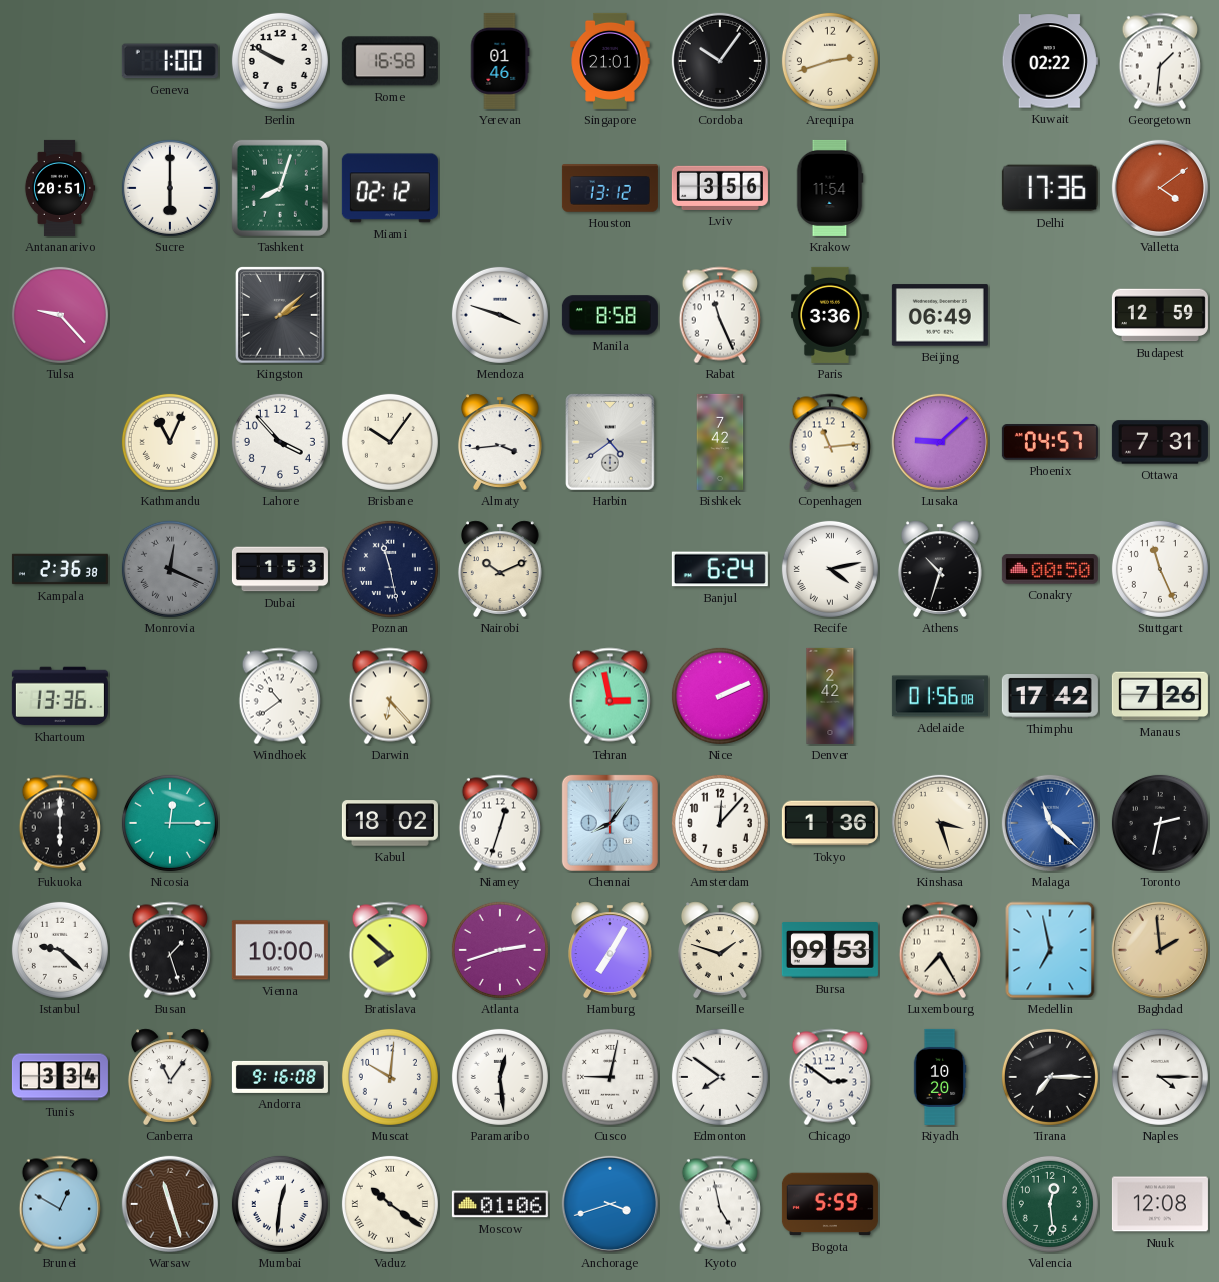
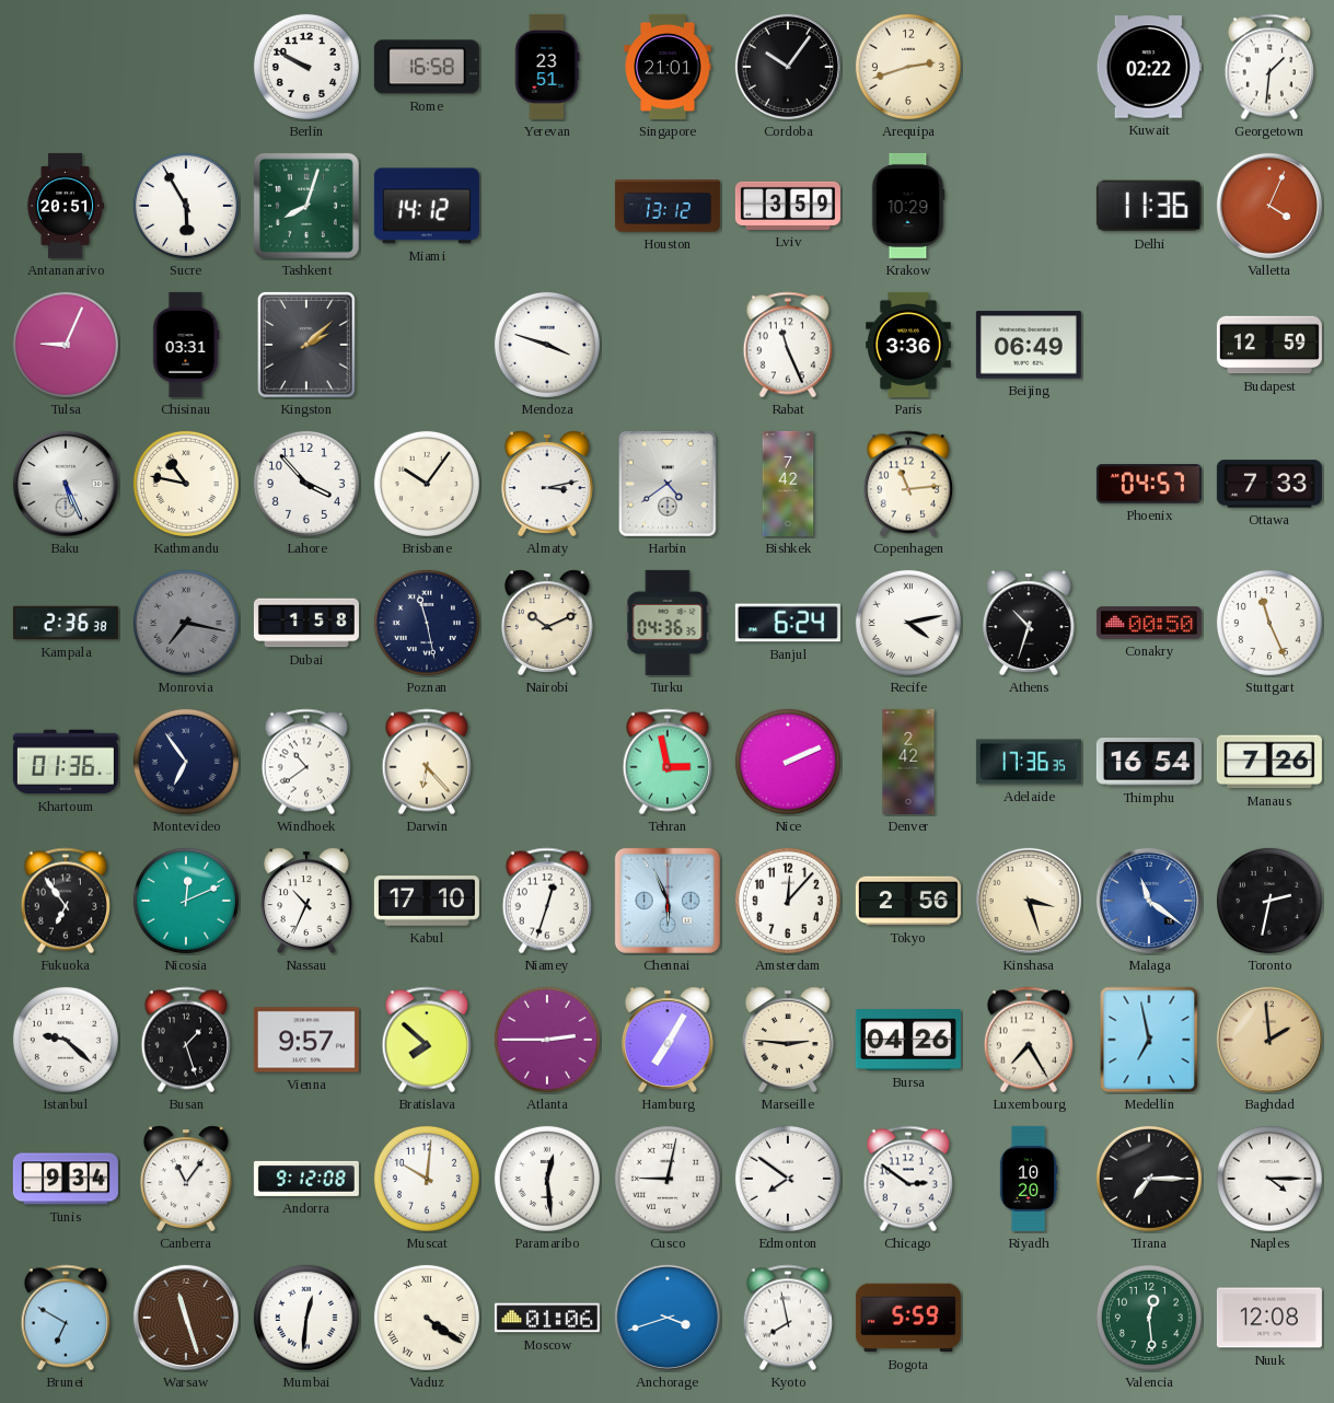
Geneva: 1:00 -> none (170, 61)
Yerevan: 01:46 -> 23:51 (547, 67)
Sucre: 6:00 -> 5:55 (186, 206)
Miami: 02:12 -> 14:12 (427, 206)
Lviv: 3:56 -> 3:59 (788, 206)
Krakow: 11:54 -> 10:29 (908, 206)
Delhi: 17:36 -> 11:36 (1149, 206)
Valletta: 4:09 -> 4:04 (1269, 206)
Tulsa: 9:23 -> 9:04 (66, 345)
Chisinau: none -> 03:31 (186, 345)
Manila: 8:58 -> none (610, 315)
Baku: none -> 5:26 (66, 484)
Kathmandu: 11:04 -> 10:47 (186, 484)
Almaty: 3:44 -> 3:13 (547, 484)
Lusaka: 9:08 -> none (940, 442)
Ottawa: 7:31 -> 7:33 (1269, 484)
Monrovia: 12:19 -> 7:17 (186, 623)
Dubai: 1:53 -> 1:58 (306, 623)
Turku: none -> 04:36 (668, 623)
Khartoum: 13:36 -> 01:36 (66, 762)
Montevideo: none -> 6:54 (186, 762)
Adelaide: 01:56 -> 17:36 (1029, 762)
Thimphu: 17:42 -> 16:54 (1149, 763)
Fukuoka: 6:00 -> 6:54 (66, 901)
Nicosia: 12:15 -> 12:11 (186, 901)
Nassau: none -> 10:34 (306, 901)
Kabul: 18:02 -> 17:10 (427, 901)
Chennai: 8:06 -> 5:56 (668, 901)
Tokyo: 1:36 -> 2:56 (908, 901)
Malaga: 11:22 -> 11:21 (1149, 901)
Vienna: 10:00 -> 9:57 (306, 1040)
Atlanta: 2:42 -> 2:45 (547, 1040)
Marseille: 1:48 -> 2:46 (788, 1040)
Bursa: 09:53 -> 04:26 (908, 1040)
Tunis: 3:34 -> 9:34 (66, 1179)
Andorra: 9:16 -> 9:12 (306, 1179)
Brunei: 12:50 -> 6:50 (66, 1318)
Vaduz: 10:21 -> 4:21 (427, 1318)
Kyoto: 4:58 -> 7:58 (788, 1318)
